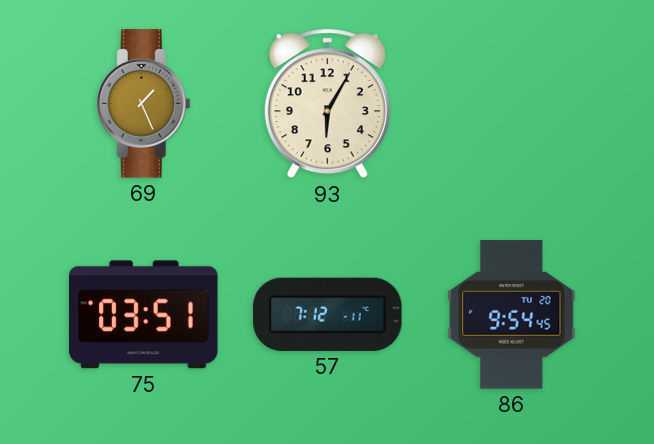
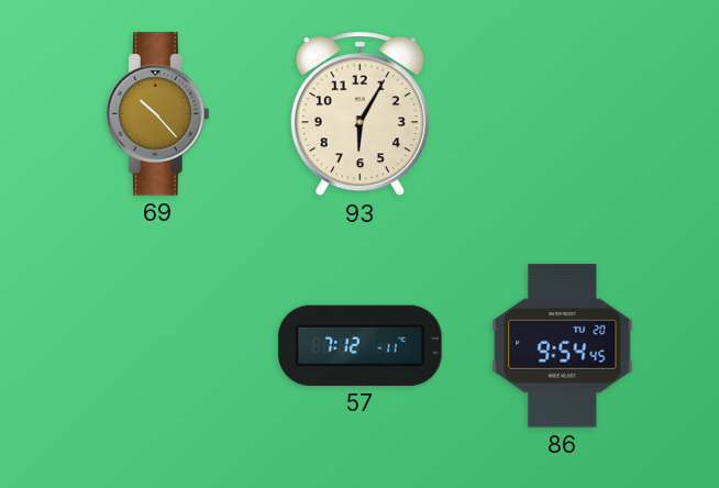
69: 1:26 -> 10:23 (157, 114)
75: 03:51 -> none (144, 315)
